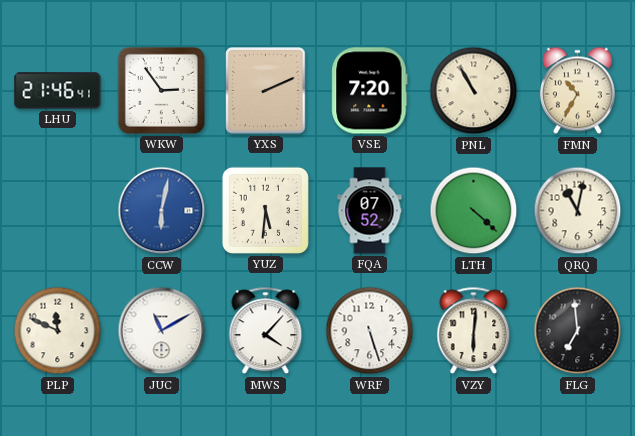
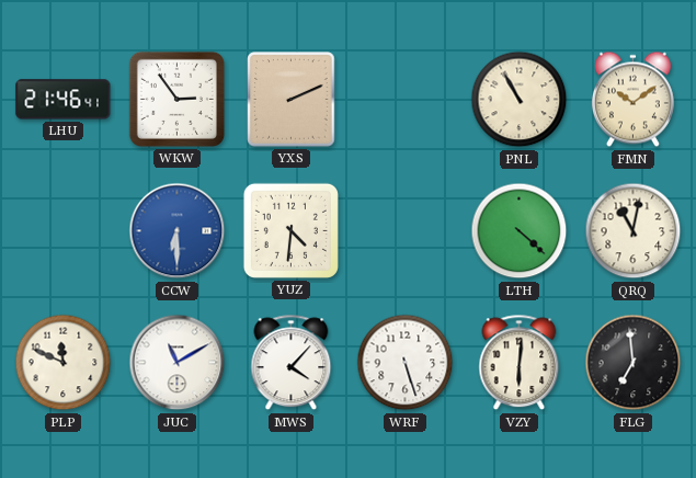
VSE: 7:20 -> none (370, 91)
FMN: 10:35 -> 10:09 (632, 100)
CCW: 6:02 -> 6:30 (178, 231)
YUZ: 5:31 -> 4:31 (290, 230)
FQA: 07:52 -> none (370, 211)
